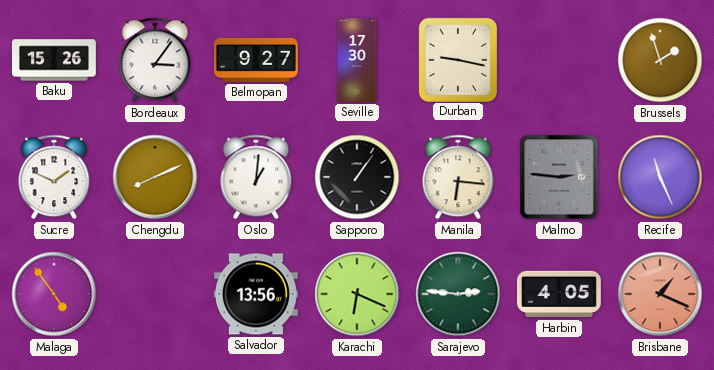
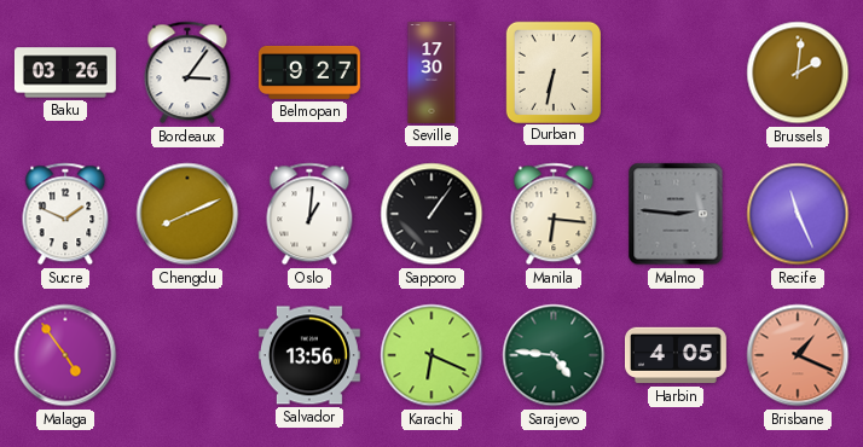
Baku: 15:26 -> 03:26 (65, 72)
Durban: 9:17 -> 6:32 (552, 71)
Brussels: 1:57 -> 2:01 (798, 72)
Sarajevo: 2:46 -> 4:46 (554, 355)
